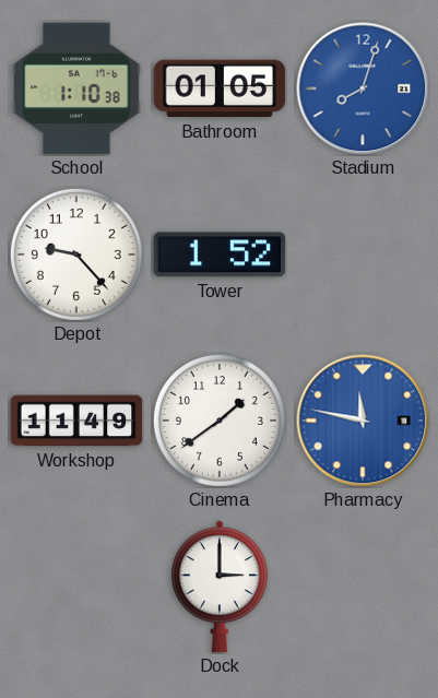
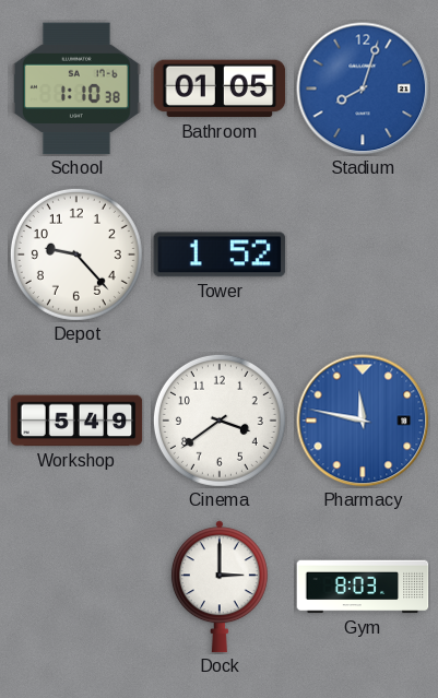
Workshop: 11:49 -> 5:49 (76, 421)
Cinema: 1:39 -> 3:39 (220, 421)
Gym: none -> 8:03 (363, 587)
